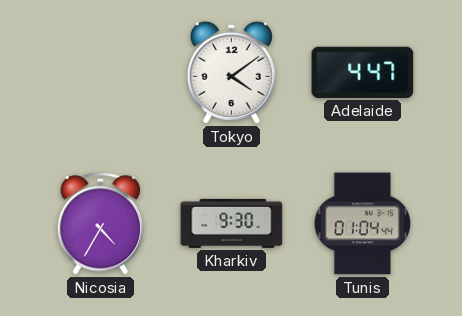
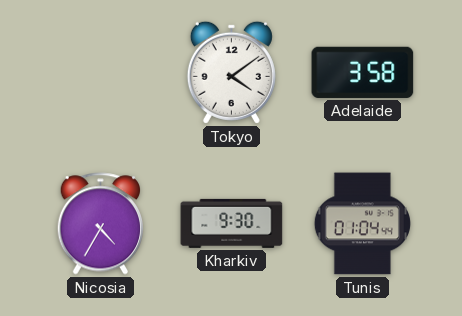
Adelaide: 4:47 -> 3:58 (363, 72)
